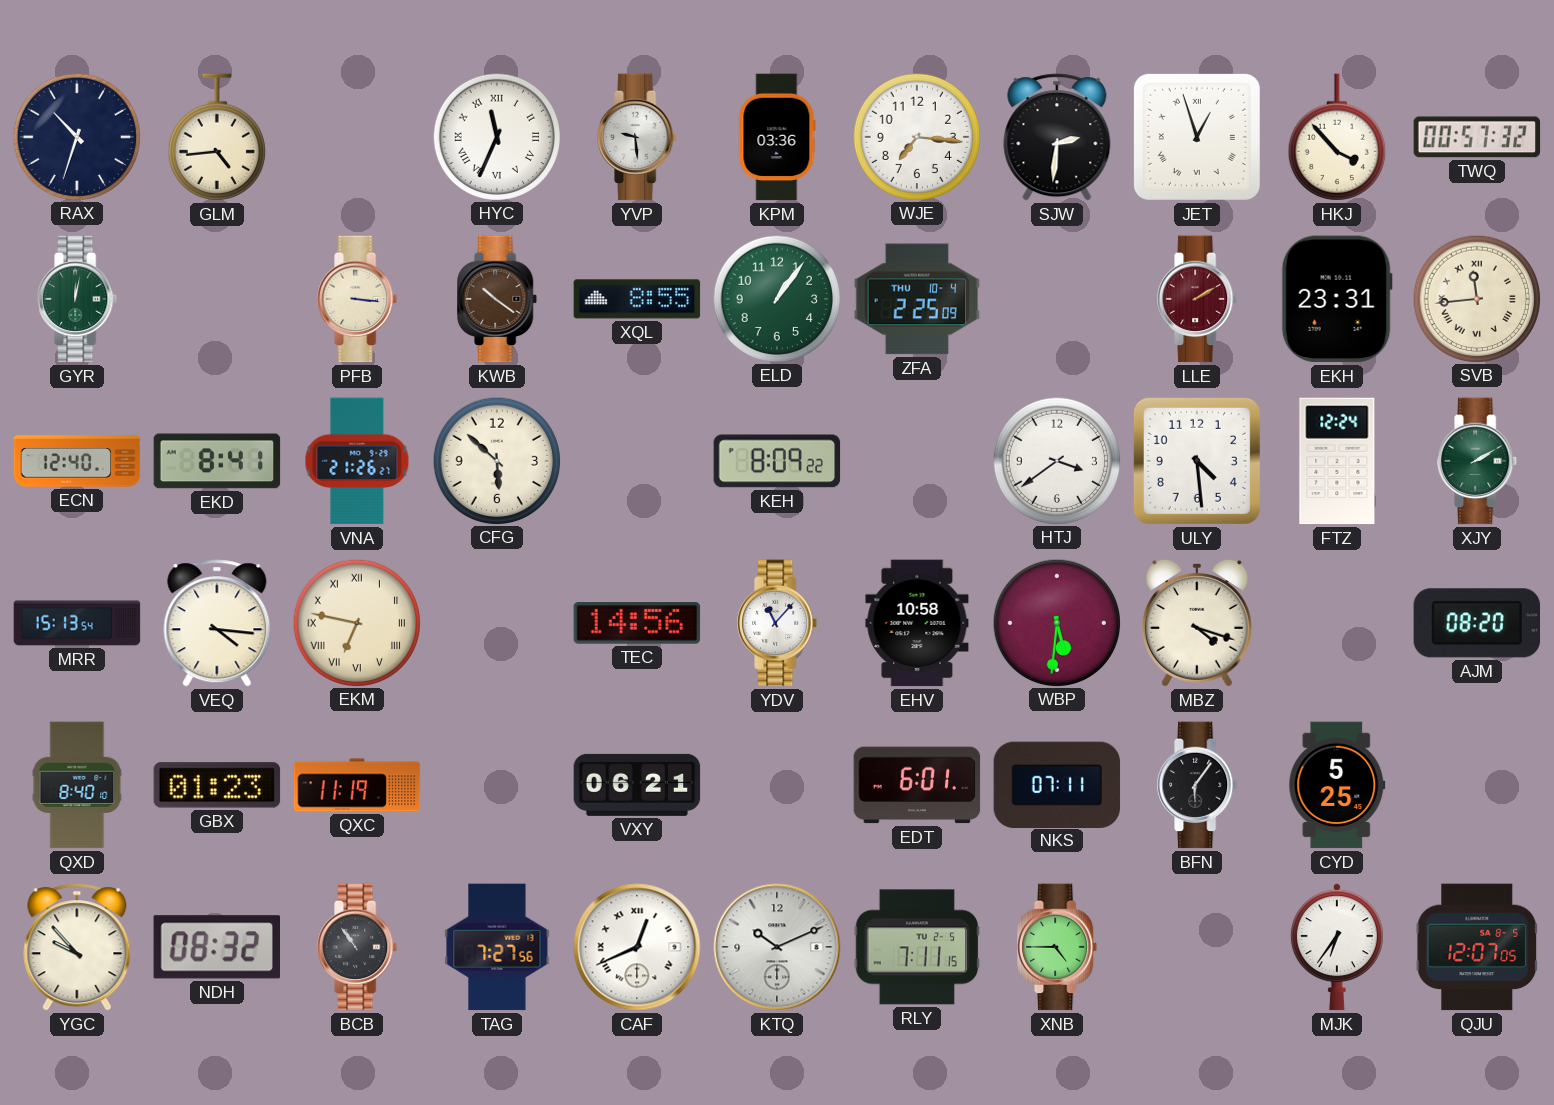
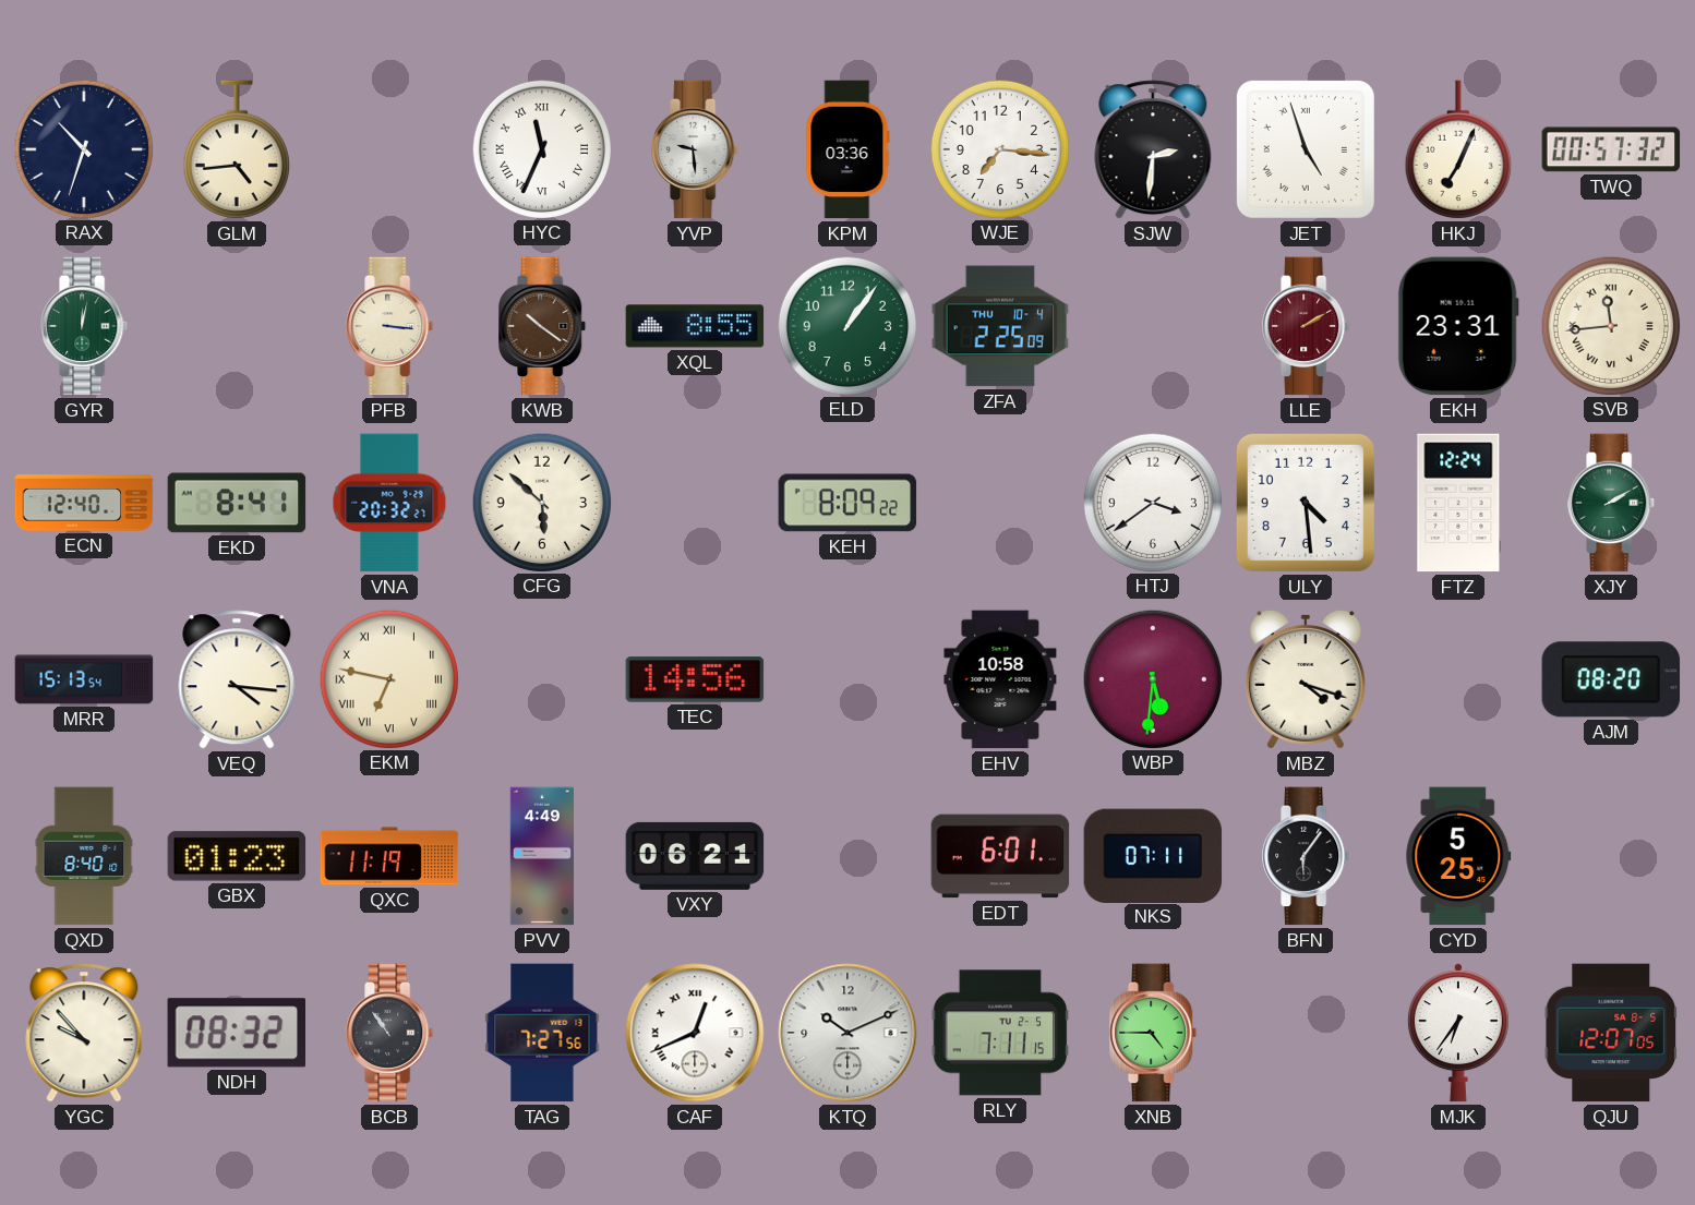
JET: 12:57 -> 4:57 (1306, 149)
HKJ: 3:53 -> 7:04 (1458, 149)
VNA: 21:26 -> 20:32 (389, 503)
YDV: 11:07 -> none (778, 623)
PVV: none -> 4:49 (541, 856)
